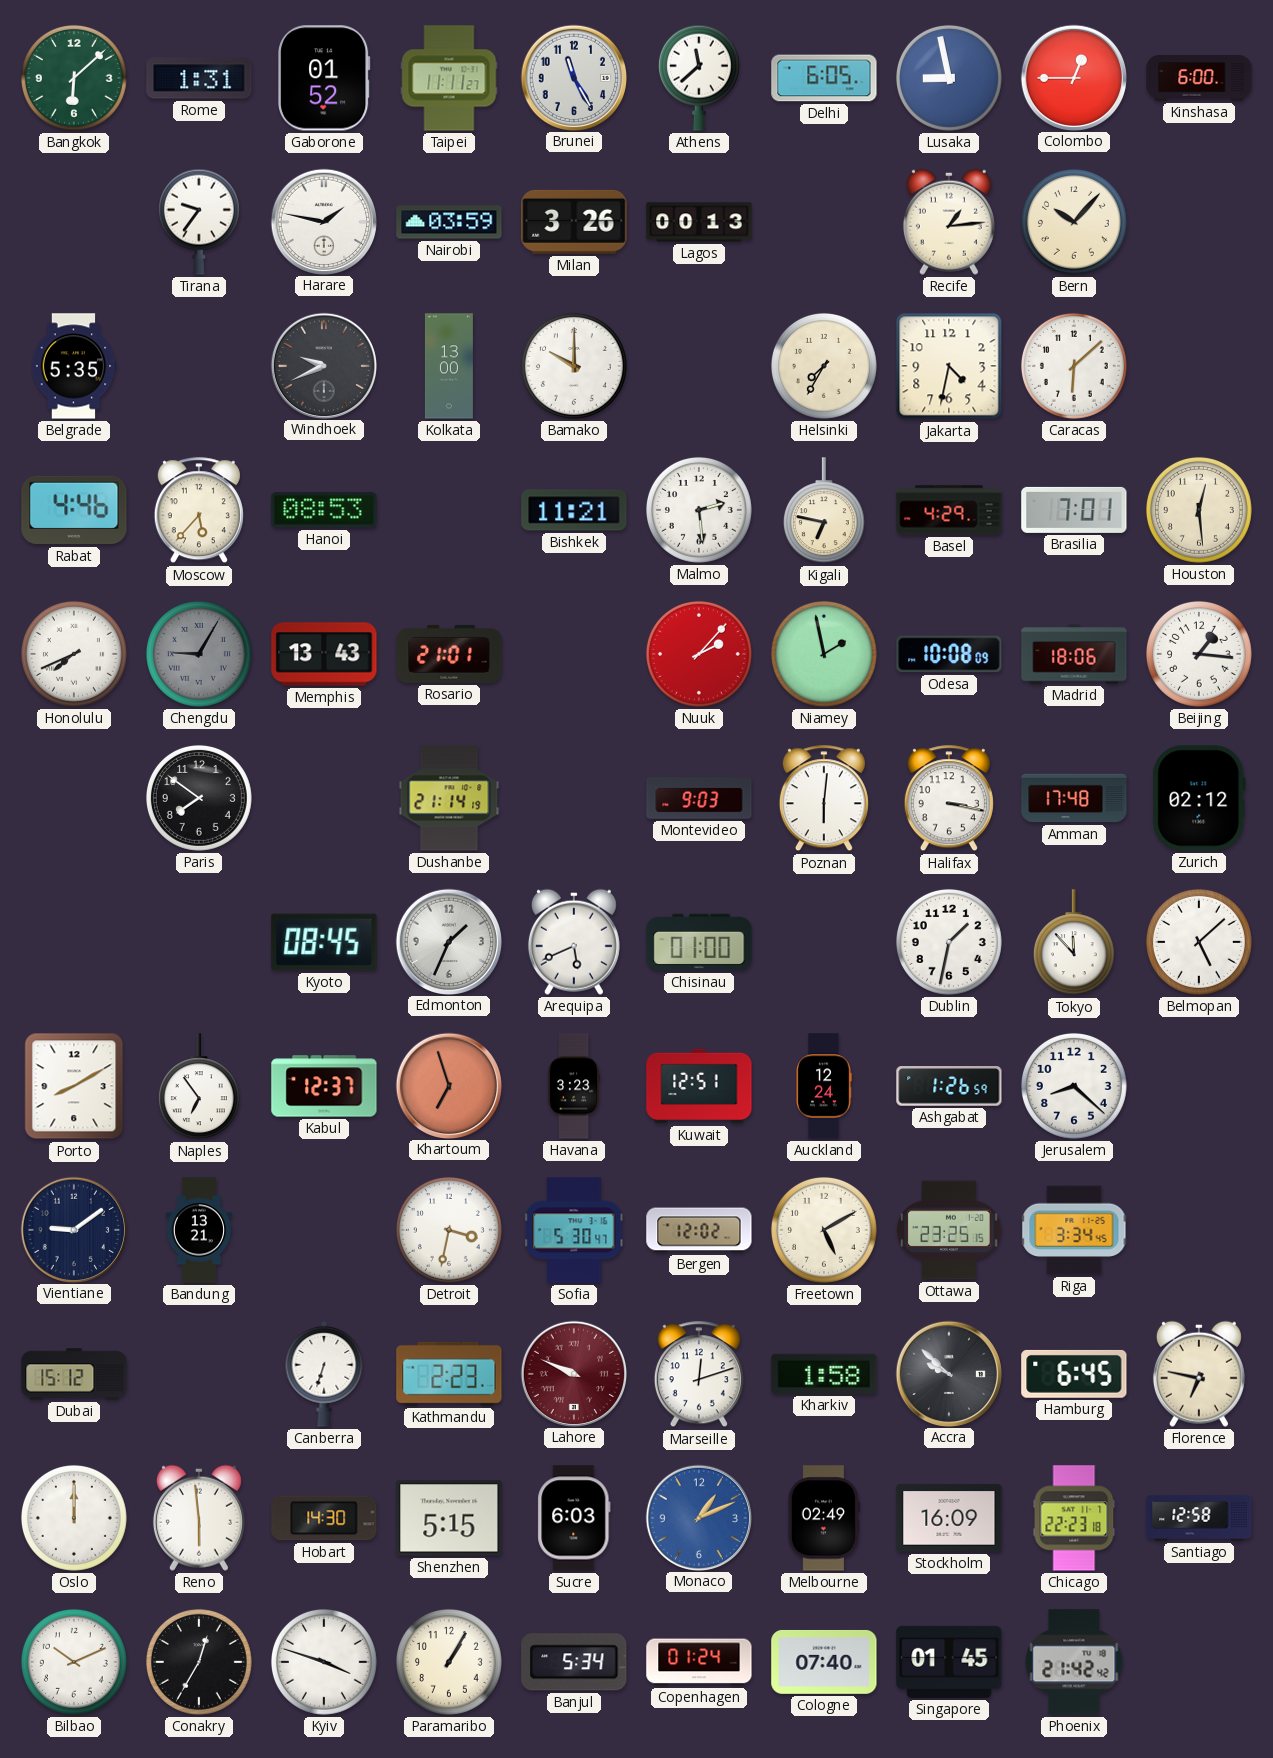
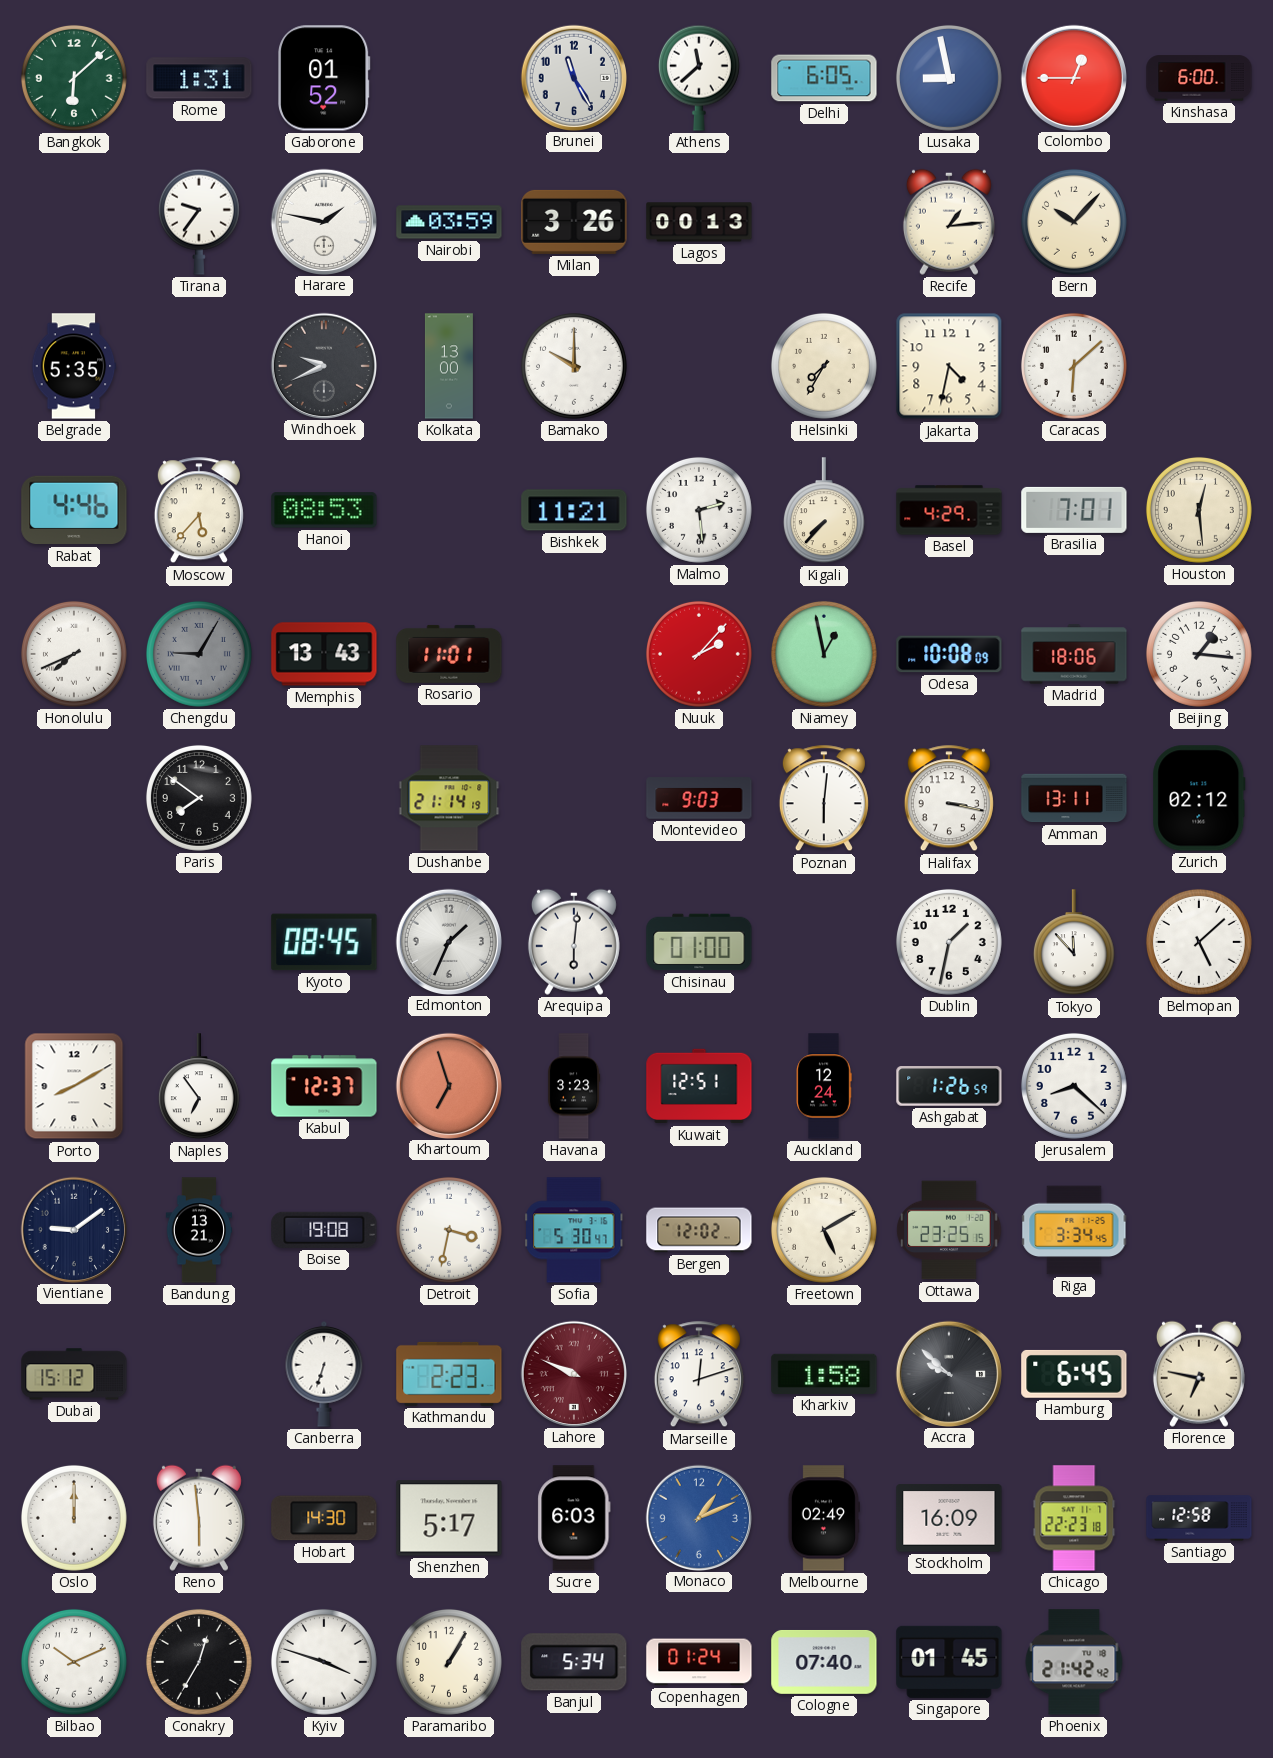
Taipei: 11:11 -> none (449, 78)
Kigali: 6:47 -> 7:37 (824, 511)
Rosario: 21:01 -> 11:01 (449, 654)
Niamey: 1:58 -> 12:58 (824, 654)
Amman: 17:48 -> 13:11 (1074, 798)
Arequipa: 5:41 -> 6:01 (574, 942)
Boise: none -> 19:08 (324, 1230)
Shenzhen: 5:15 -> 5:17 (449, 1518)
